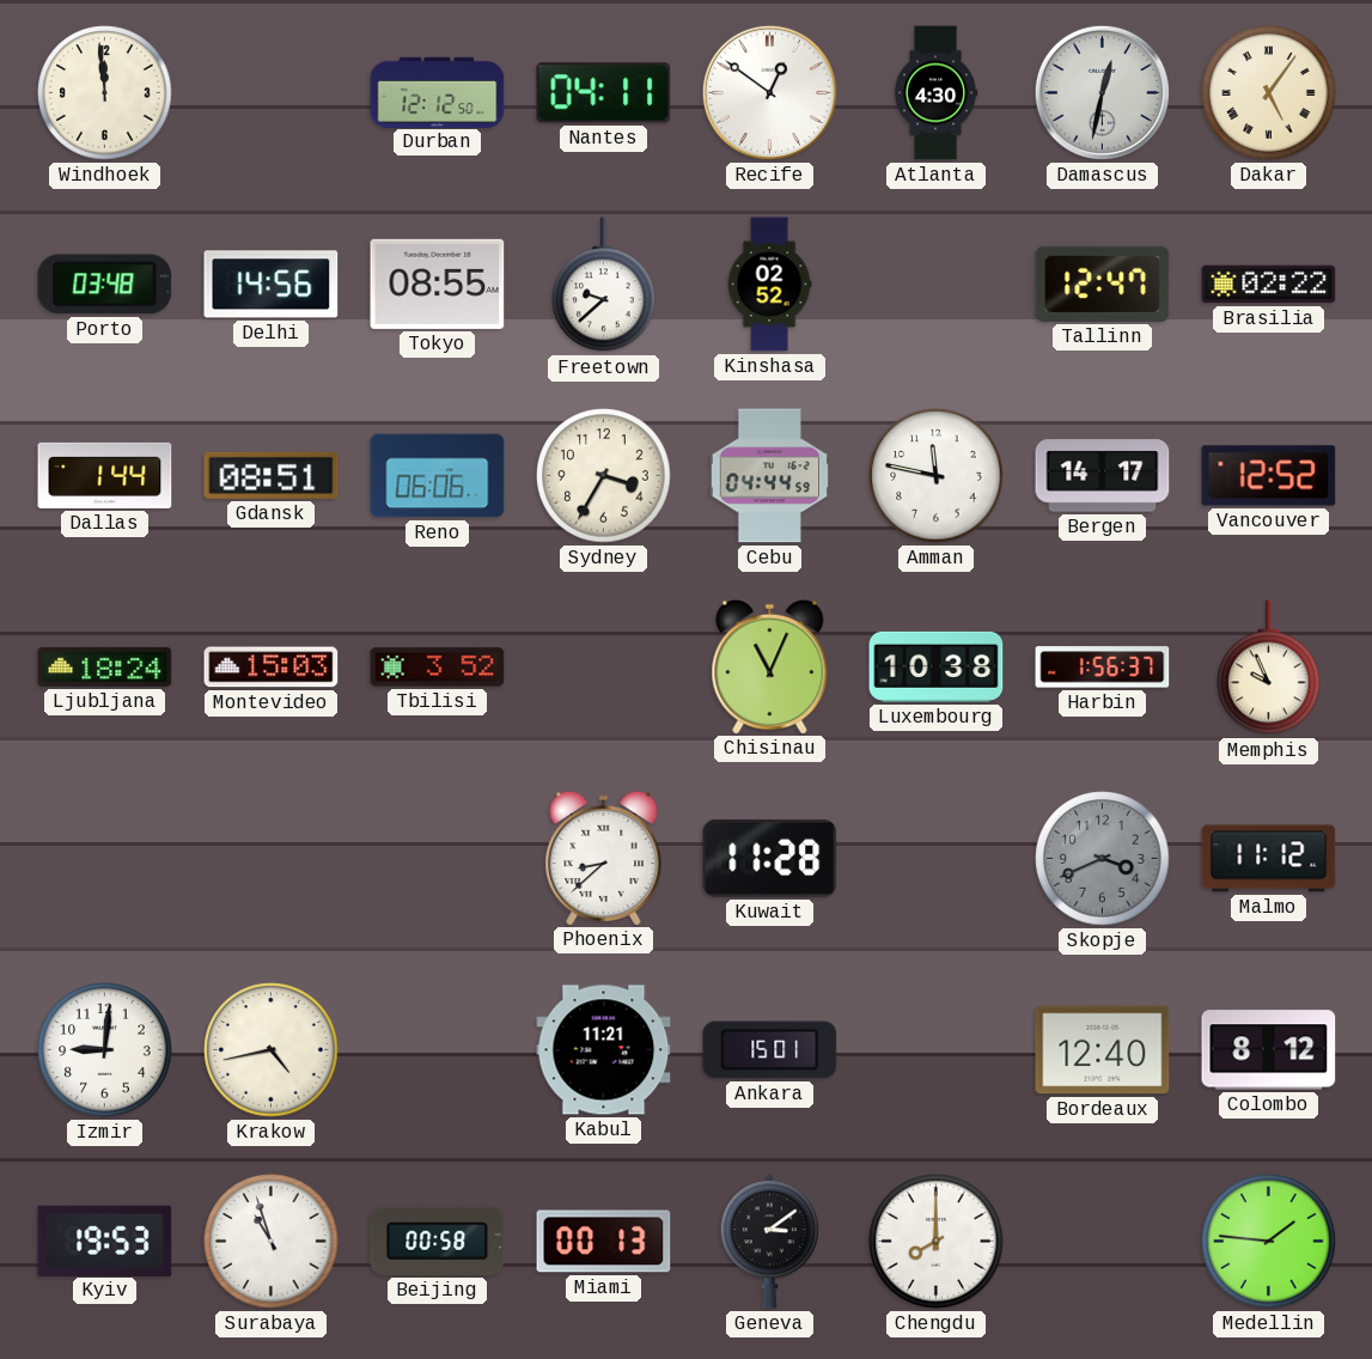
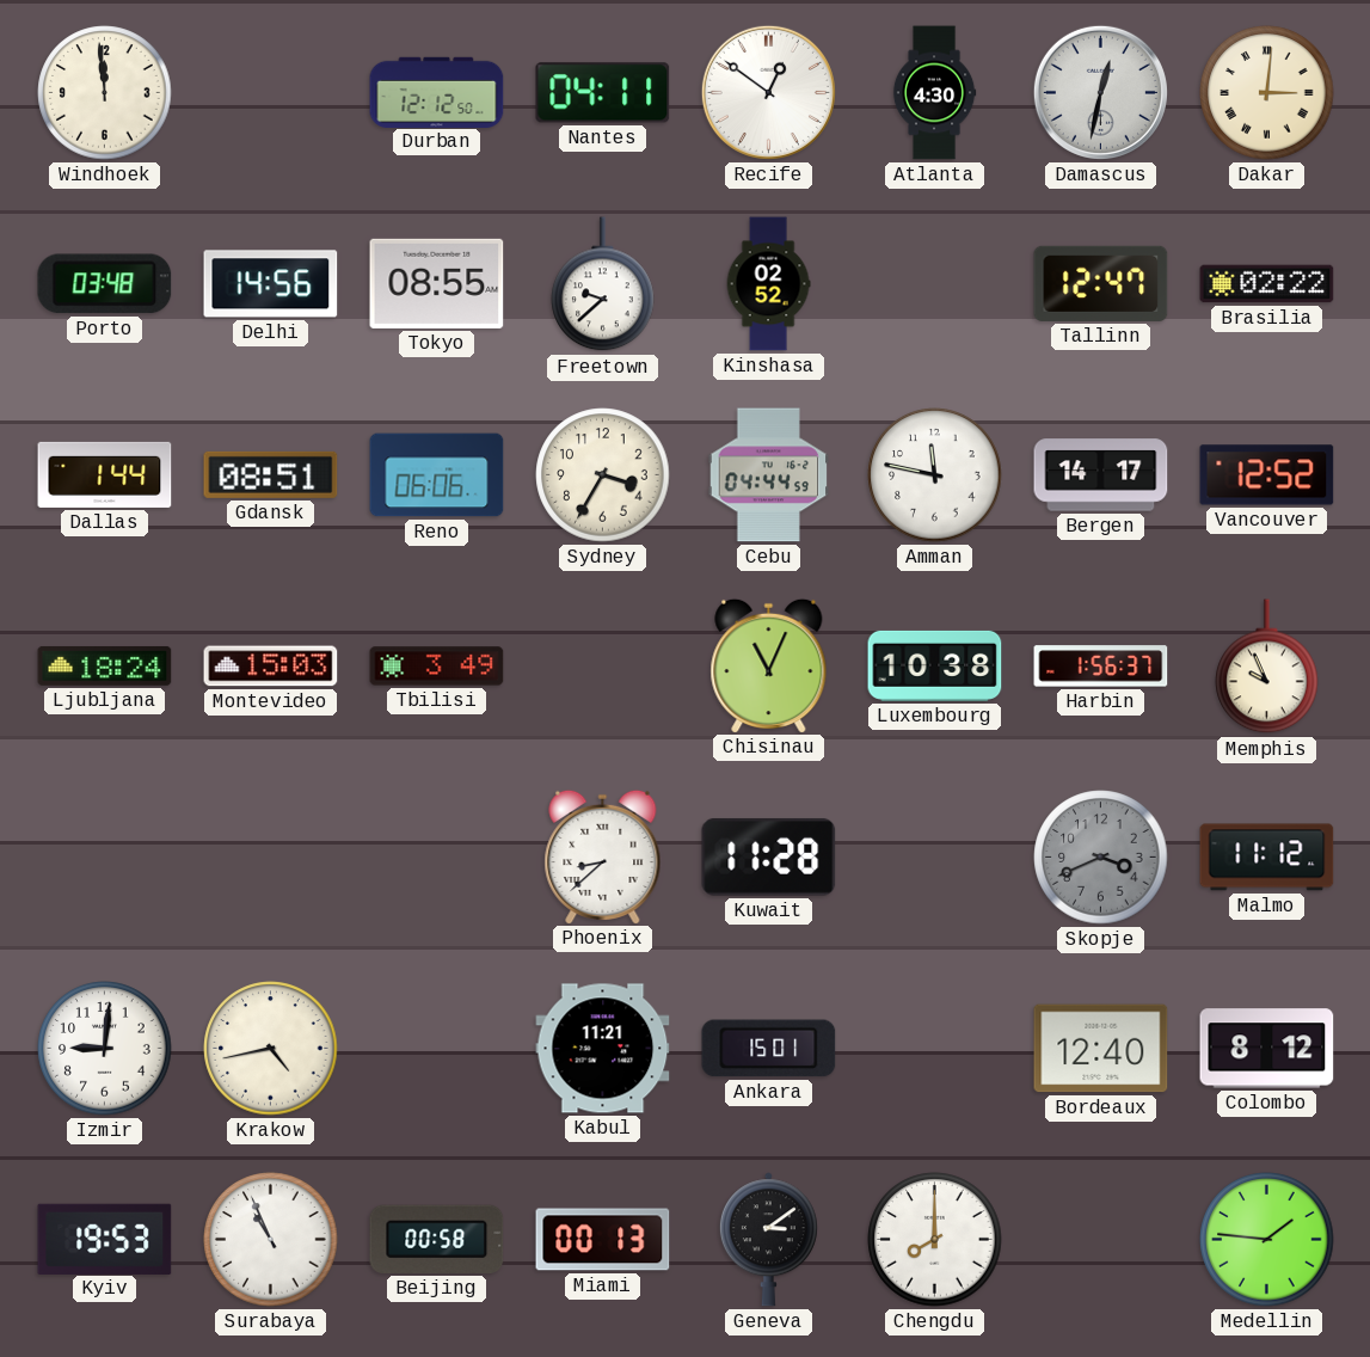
Dakar: 5:06 -> 3:01 (1267, 93)
Tbilisi: 3:52 -> 3:49 (437, 667)
Surabaya: 10:57 -> 10:56 (271, 1240)
